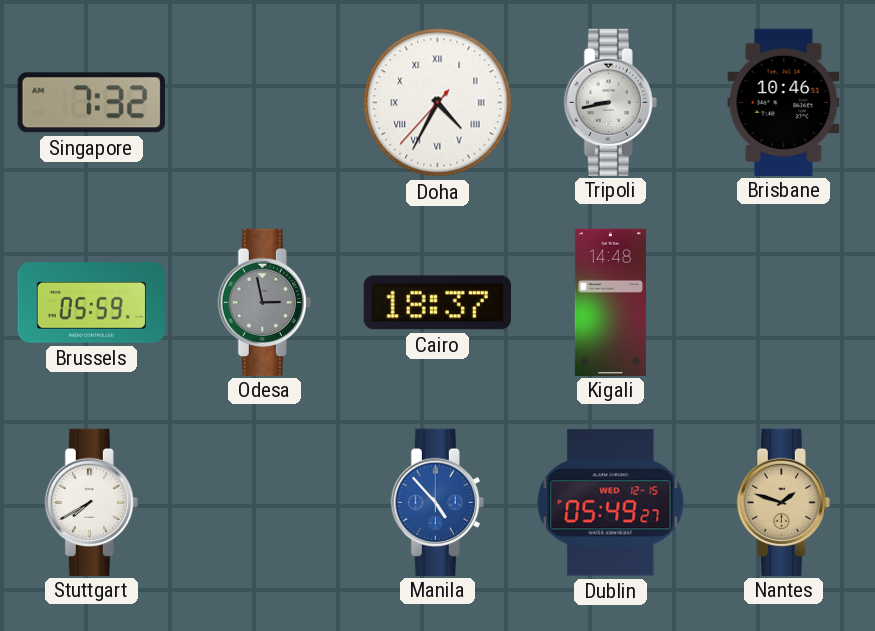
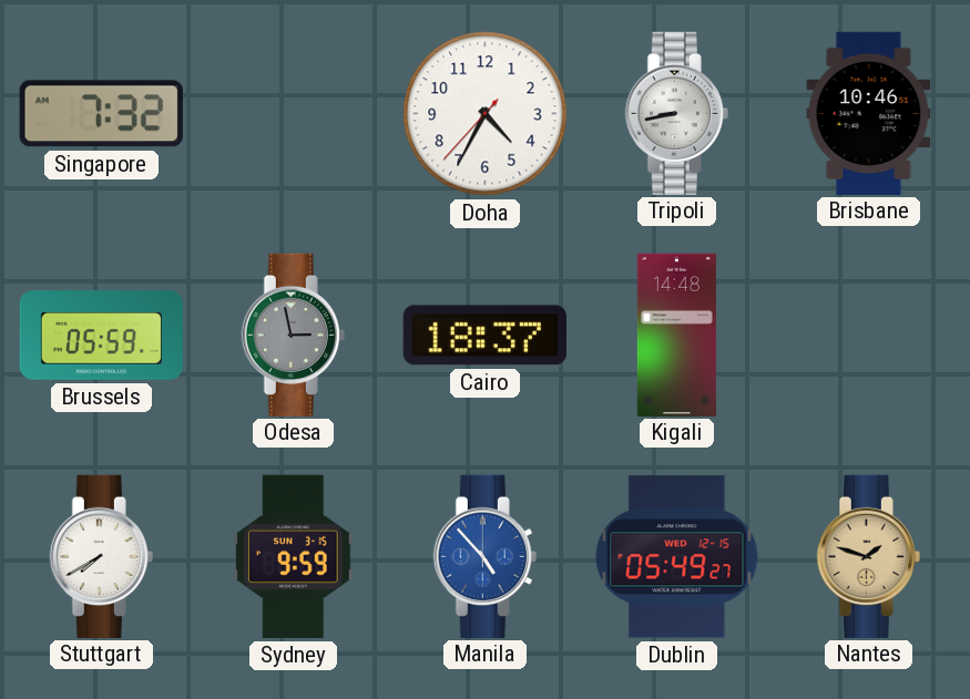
Doha numerals: Roman -> Arabic (486, 114)
Sydney: none -> 9:59 (294, 556)
